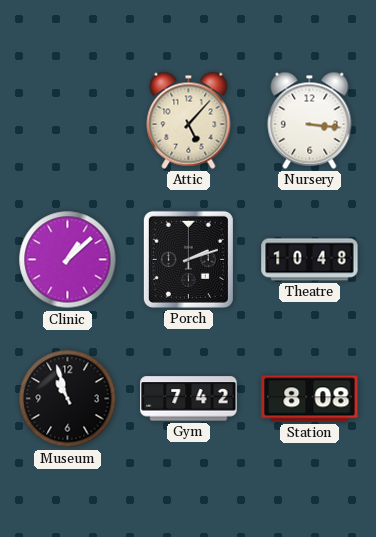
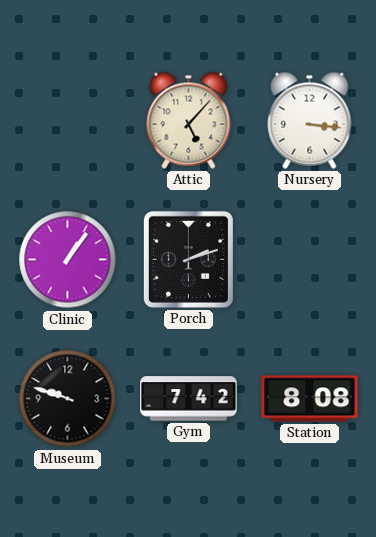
Clinic: 1:08 -> 1:06 (68, 260)
Theatre: 10:48 -> none (310, 260)
Museum: 10:57 -> 9:48 (68, 399)
